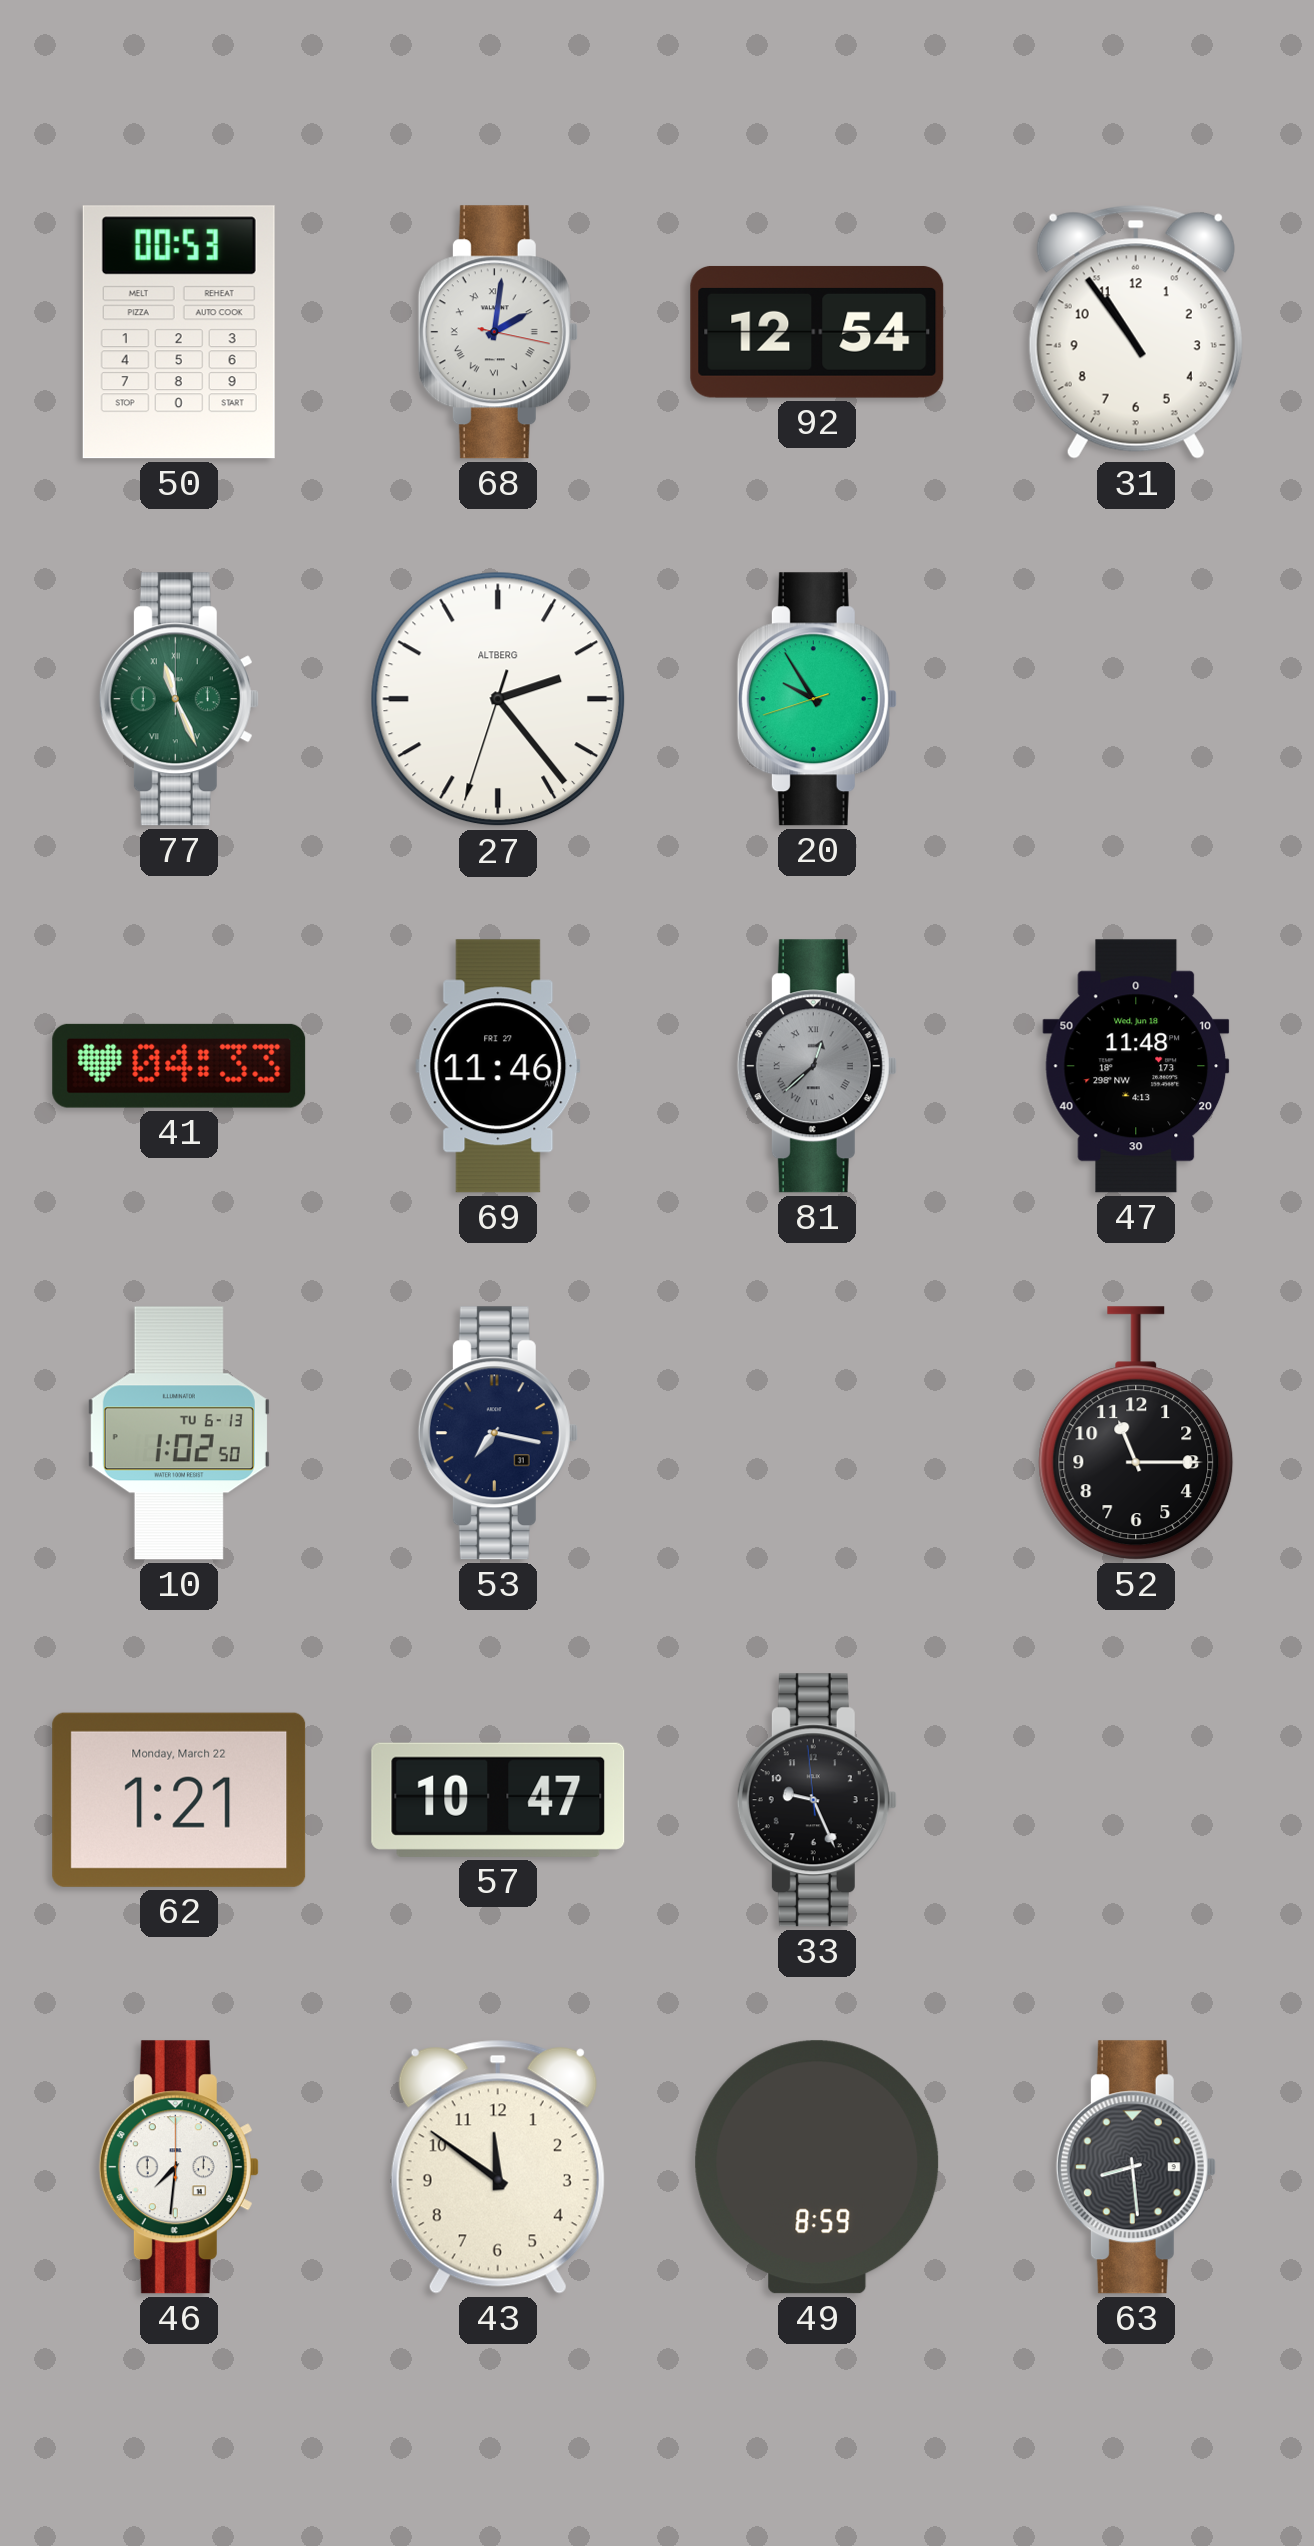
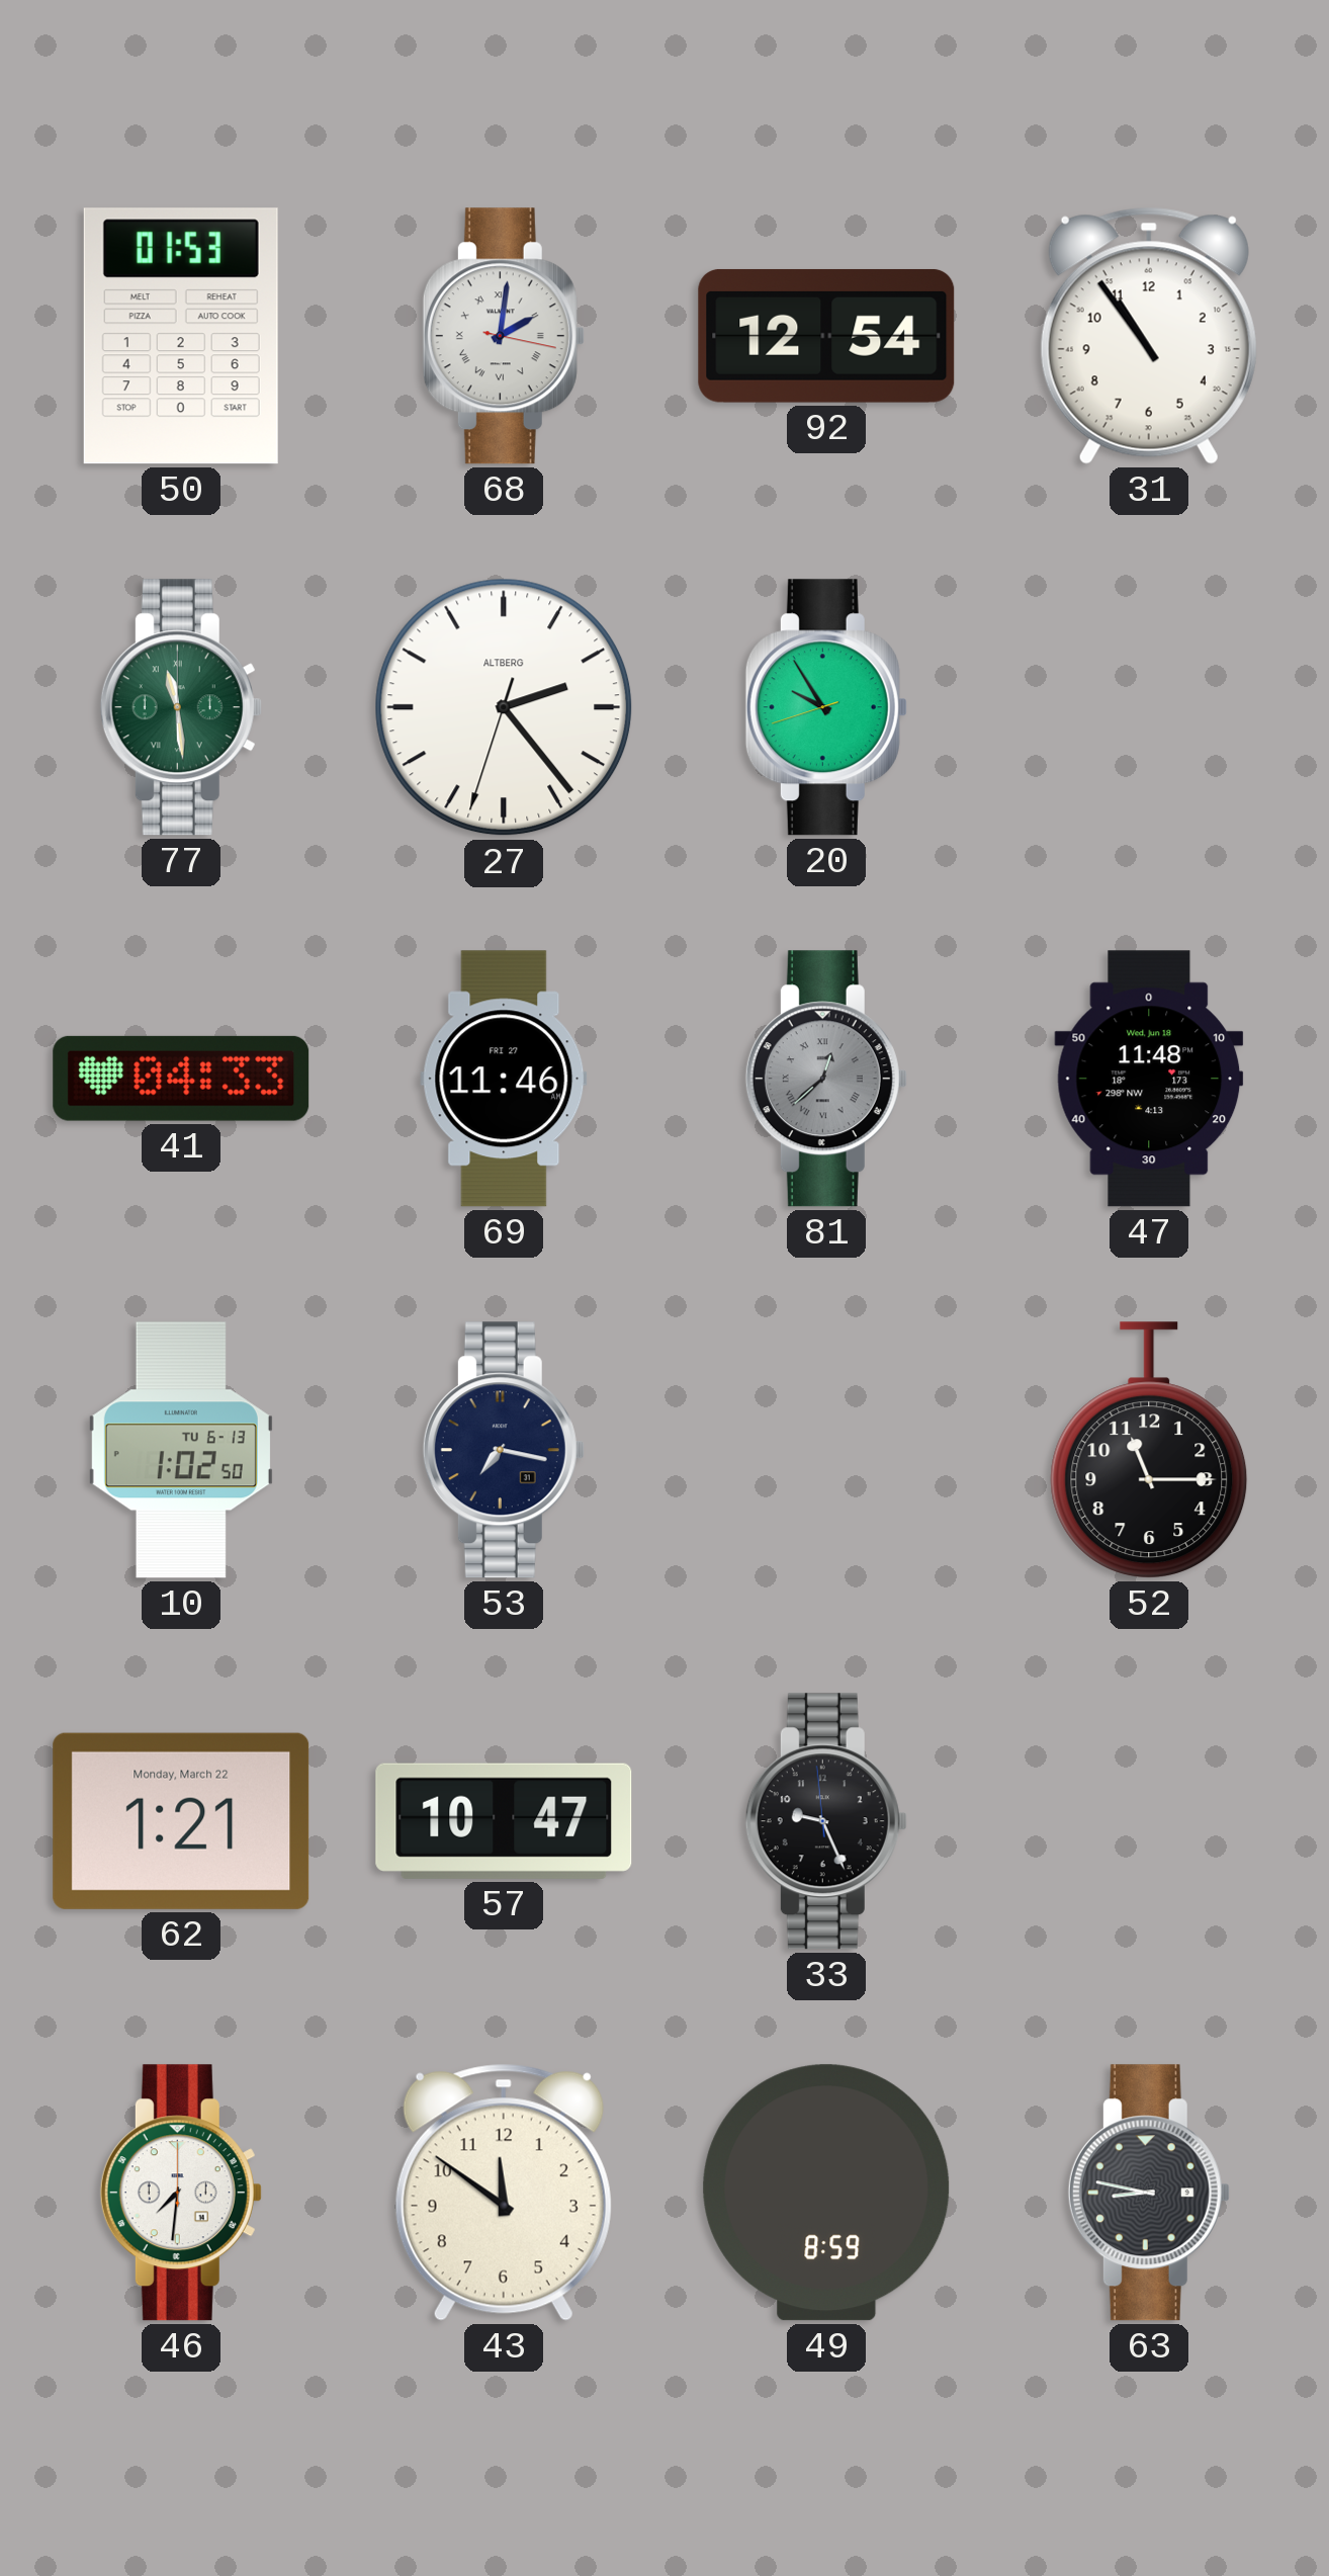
50: 00:53 -> 01:53 (181, 336)
77: 11:26 -> 11:29 (181, 707)
63: 8:29 -> 8:47 (1149, 2193)
